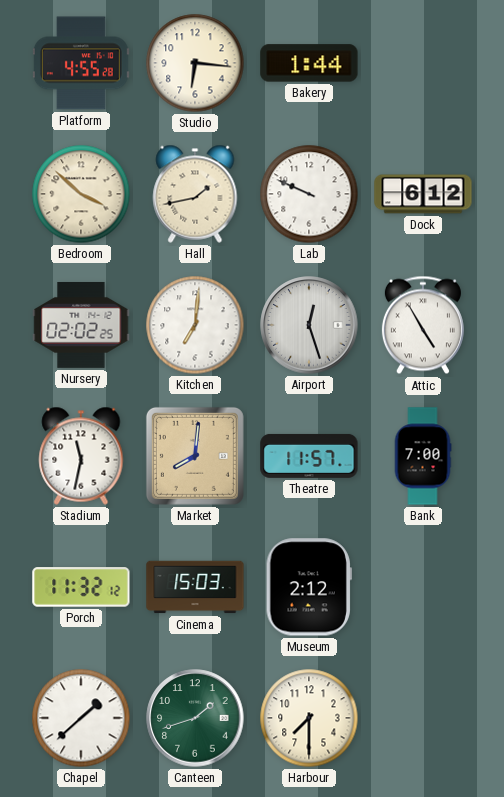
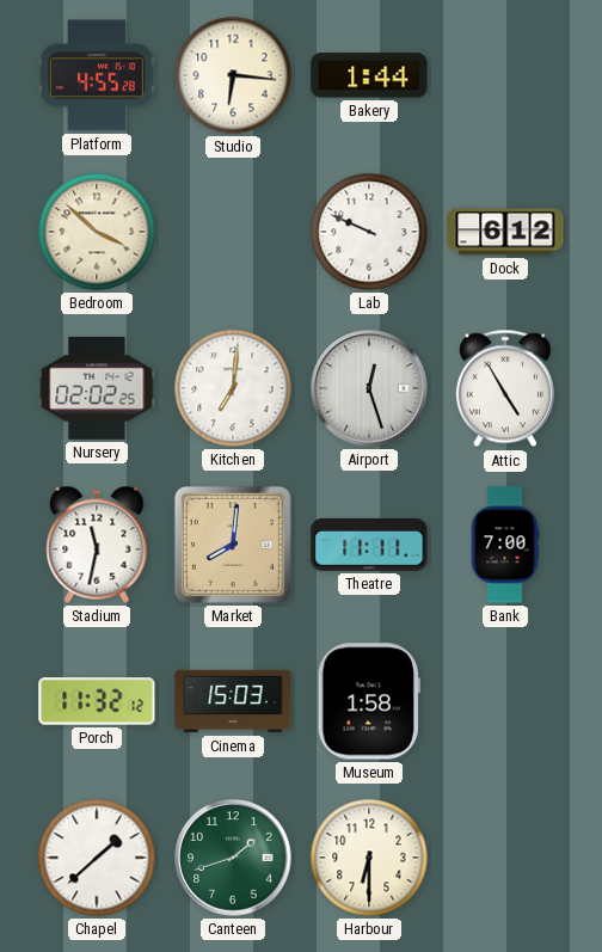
Hall: 1:43 -> none (195, 194)
Theatre: 11:57 -> 11:11 (369, 545)
Museum: 2:12 -> 1:58 (369, 701)
Harbour: 7:30 -> 6:30 (369, 858)
